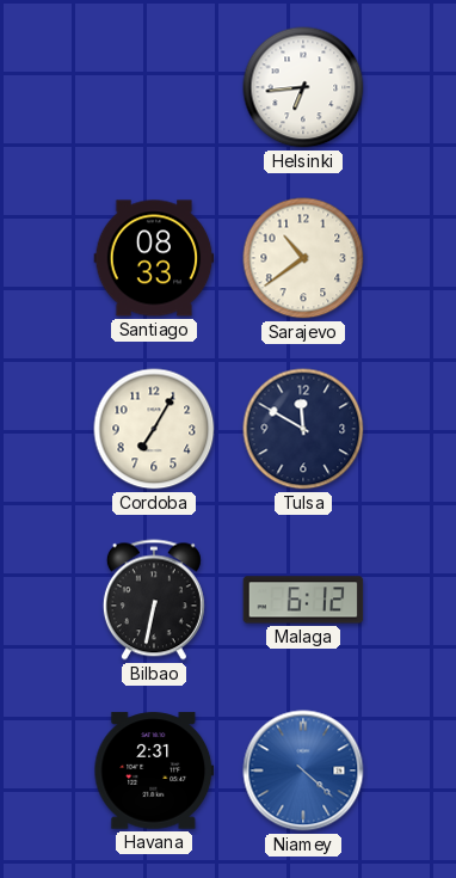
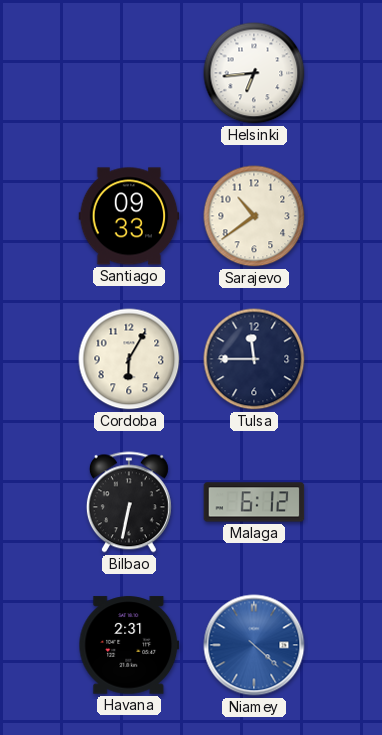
Santiago: 08:33 -> 09:33 (129, 216)
Cordoba: 7:05 -> 6:05 (129, 359)
Tulsa: 11:50 -> 11:45 (254, 359)
